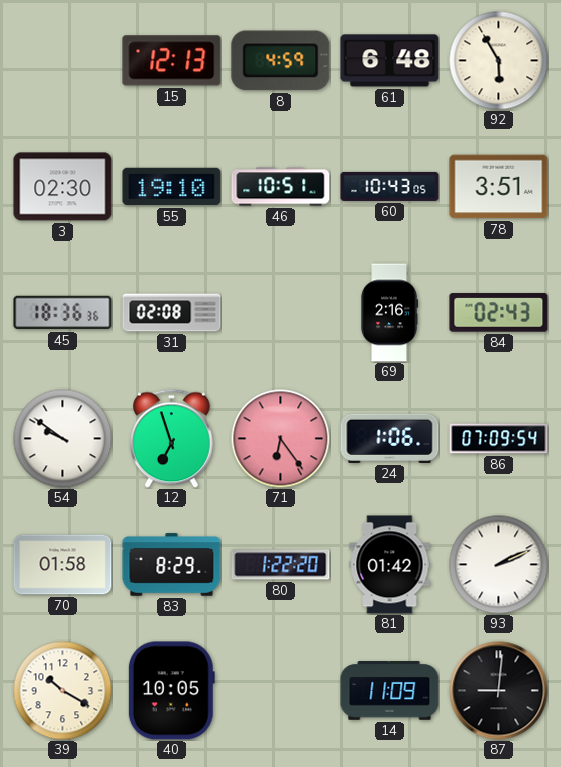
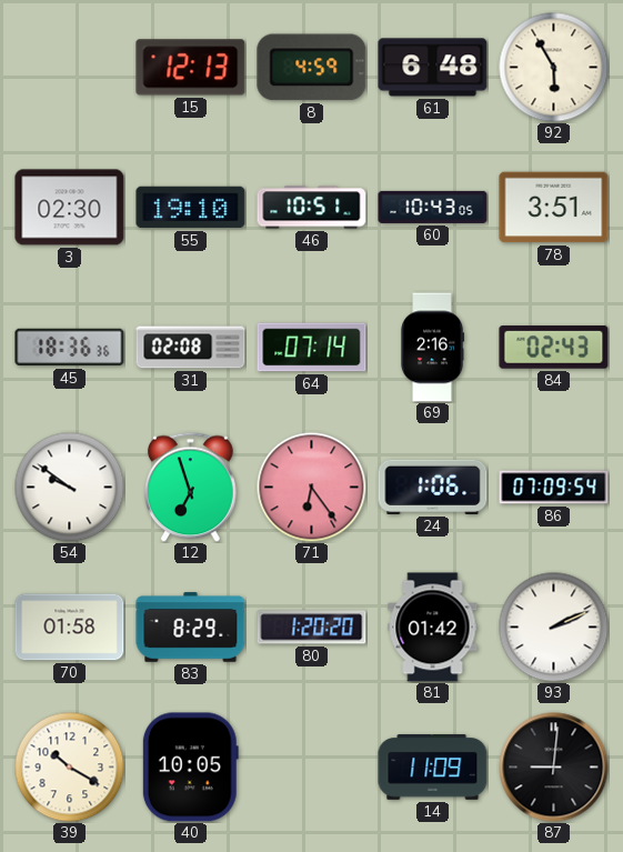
64: none -> 07:14 (312, 348)
80: 1:22 -> 1:20 (312, 628)
